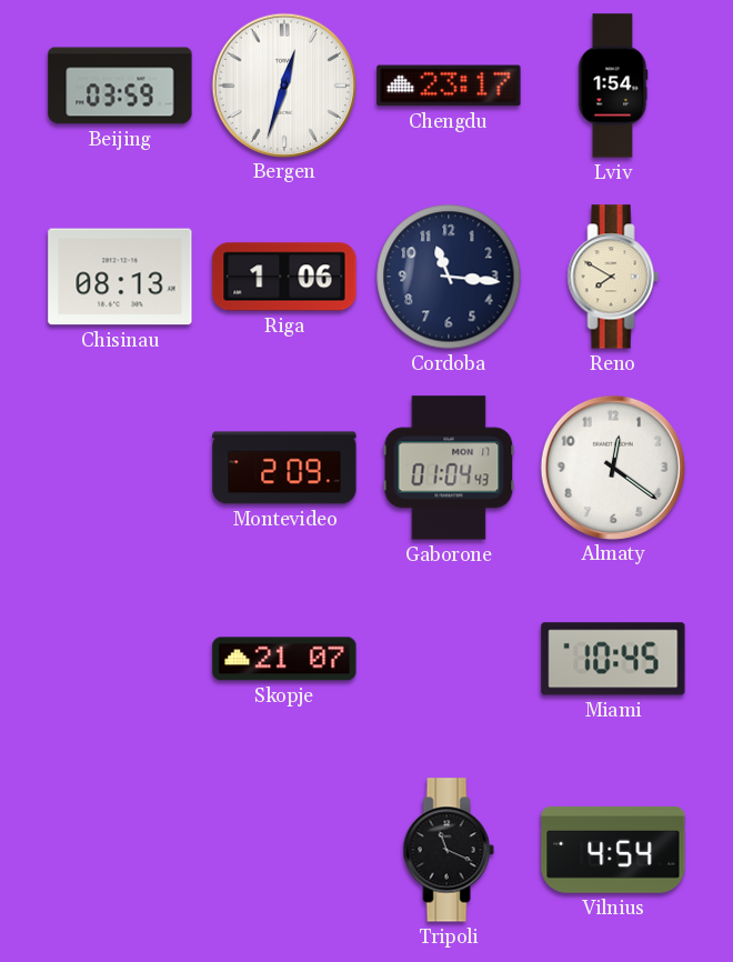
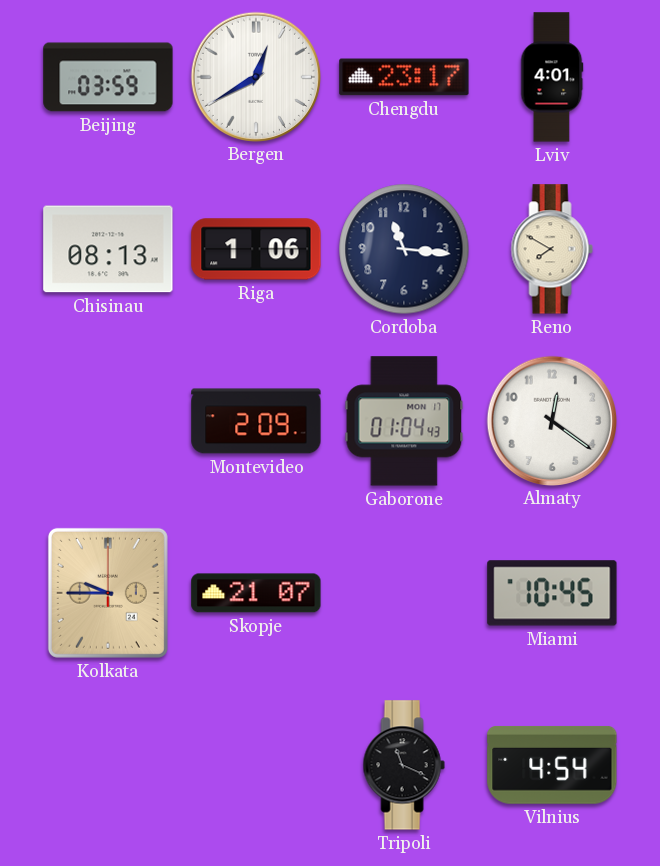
Bergen: 12:33 -> 12:40 (255, 76)
Lviv: 1:54 -> 4:01 (552, 77)
Kolkata: none -> 9:45 (108, 593)
